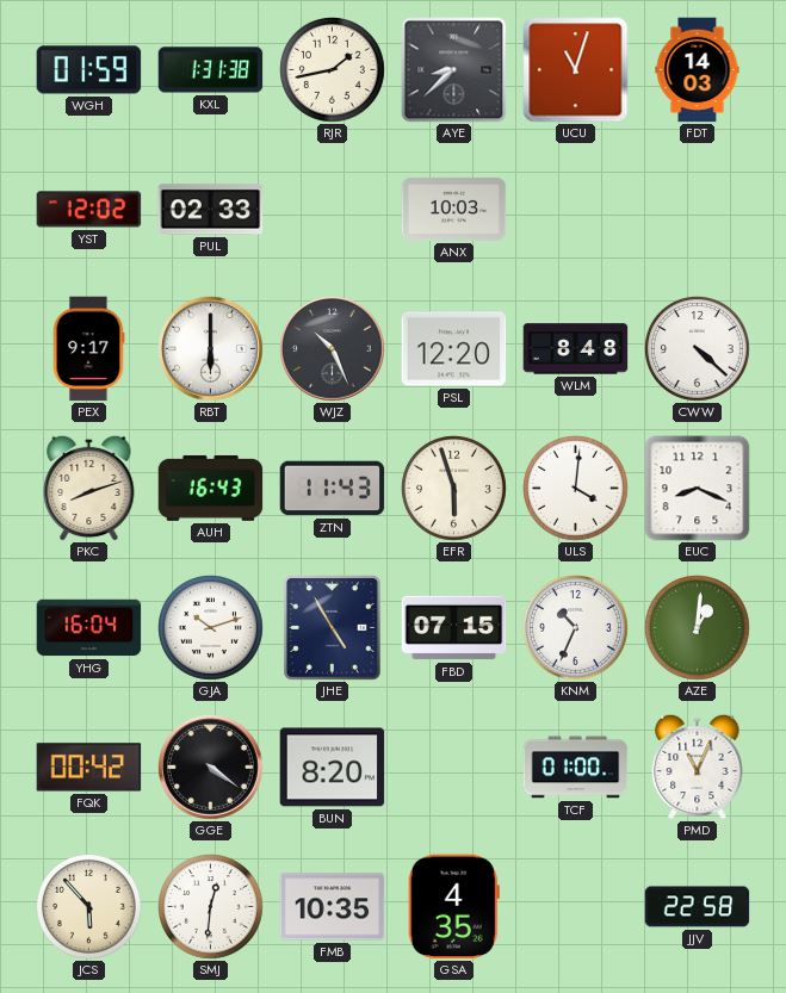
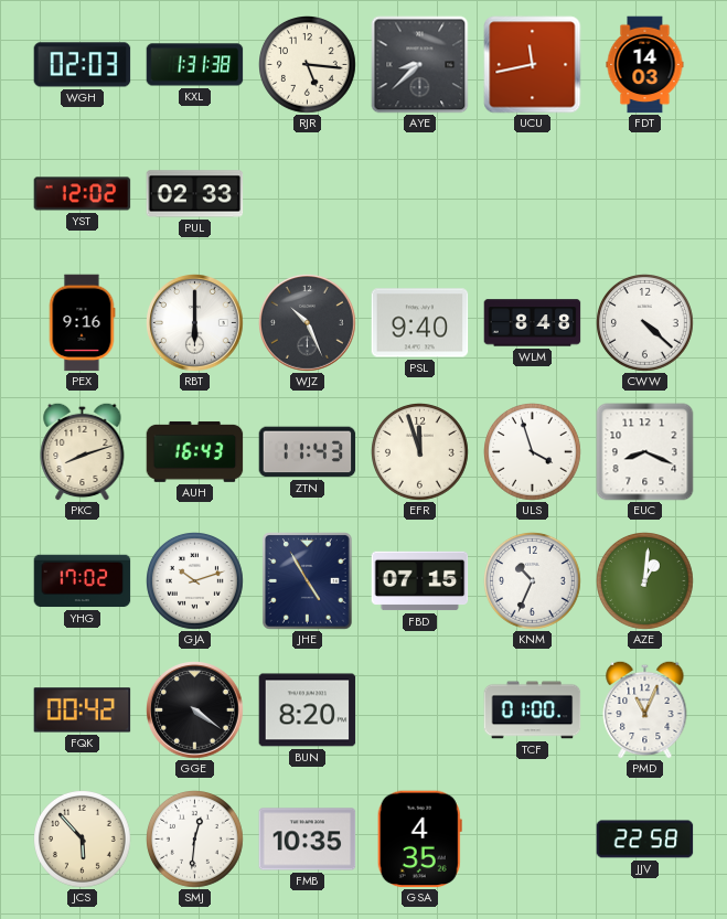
WGH: 01:59 -> 02:03 (83, 65)
RJR: 1:43 -> 5:16 (308, 65)
UCU: 11:03 -> 11:43 (533, 65)
ANX: 10:03 -> none (454, 209)
PEX: 9:17 -> 9:16 (82, 323)
PSL: 12:20 -> 9:40 (420, 323)
EFR: 5:57 -> 11:57 (420, 452)
ULS: 4:01 -> 3:57 (533, 452)
YHG: 16:04 -> 17:02 (83, 581)
